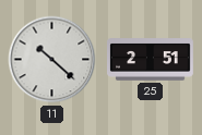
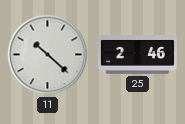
25: 2:51 -> 2:46 (138, 55)
